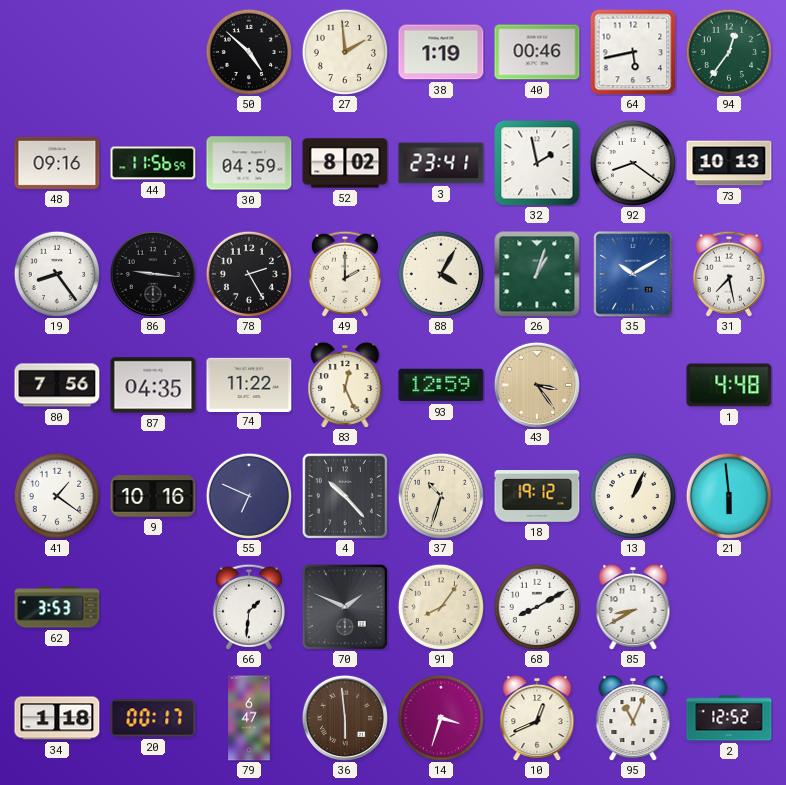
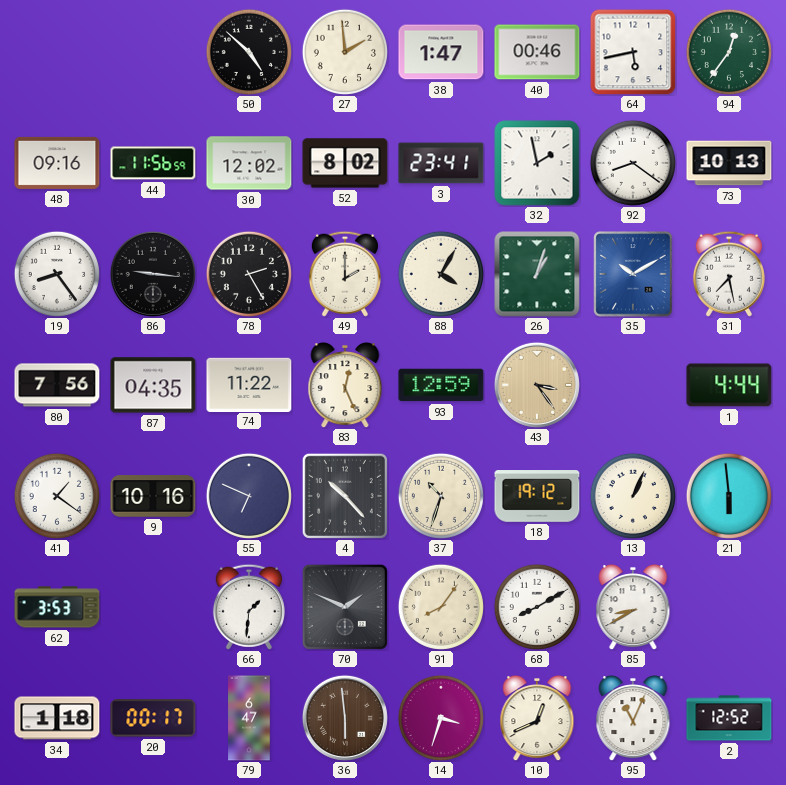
38: 1:19 -> 1:47 (441, 52)
30: 04:59 -> 12:02 (249, 163)
1: 4:48 -> 4:44 (729, 385)
